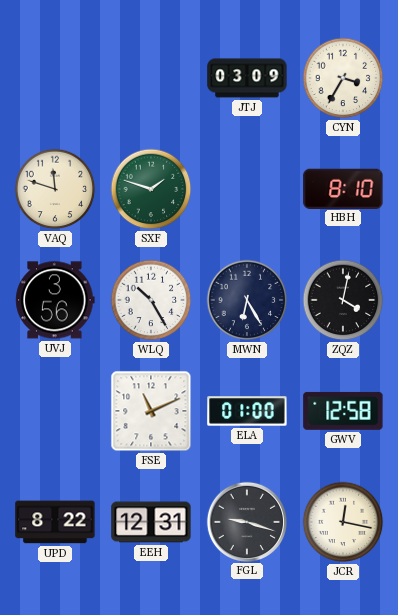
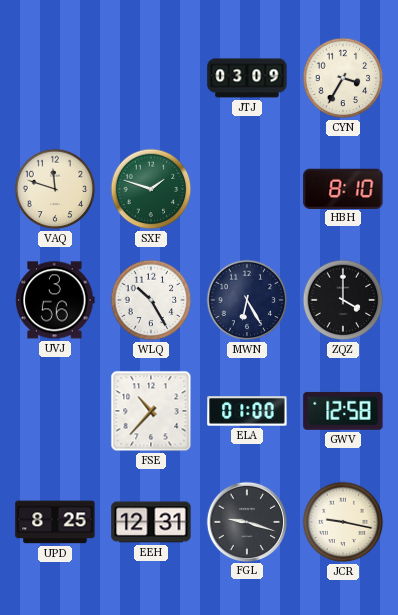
ZQZ: 4:02 -> 4:00 (343, 300)
FSE: 11:11 -> 10:37 (151, 411)
UPD: 8:22 -> 8:25 (55, 522)
JCR: 12:17 -> 9:17 (343, 522)
